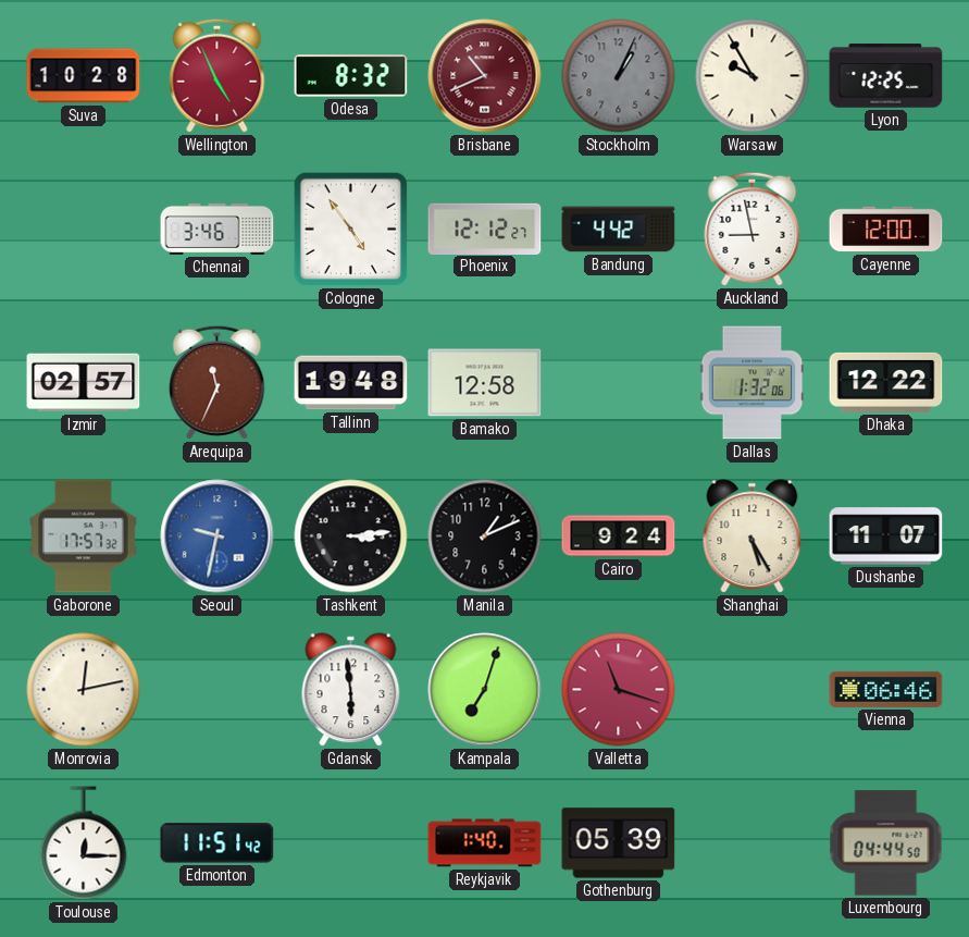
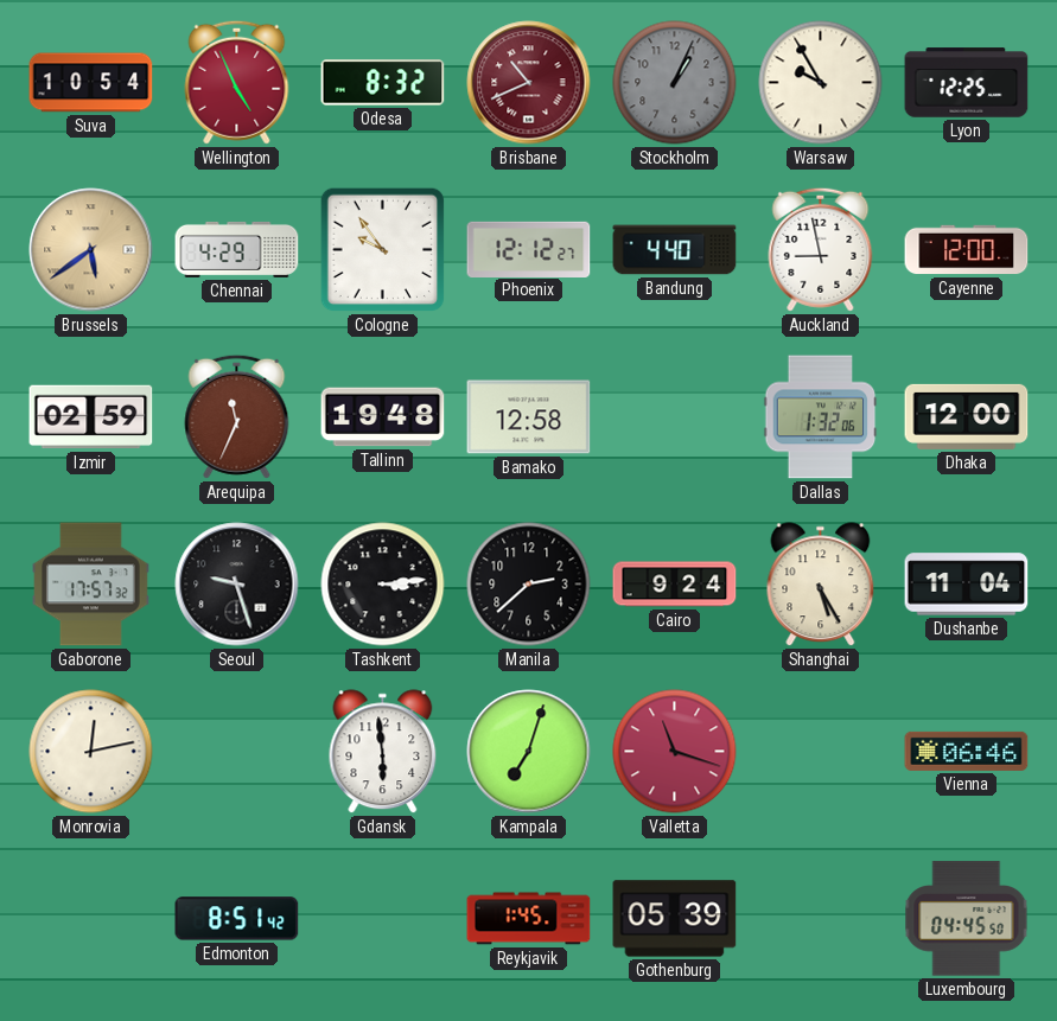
Suva: 10:28 -> 10:54 (91, 83)
Brussels: none -> 5:39 (91, 250)
Chennai: 3:46 -> 4:29 (237, 249)
Cologne: 4:54 -> 9:54 (383, 250)
Bandung: 4:42 -> 4:40 (675, 250)
Izmir: 02:57 -> 02:59 (91, 417)
Dhaka: 12:22 -> 12:00 (967, 416)
Seoul: 9:32 -> 9:27 (237, 585)
Seoul dial: blue -> black (237, 585)
Manila: 1:11 -> 2:38 (529, 585)
Dushanbe: 11:07 -> 11:04 (967, 585)
Toulouse: 12:15 -> none (84, 843)
Edmonton: 11:51 -> 8:51 (237, 919)
Reykjavik: 1:40 -> 1:45 (529, 919)
Luxembourg: 04:44 -> 04:45 (967, 919)
